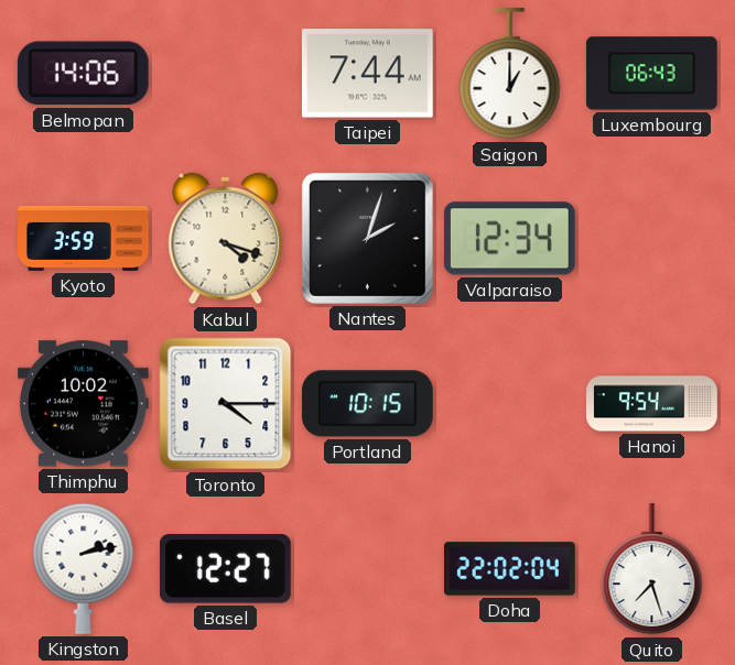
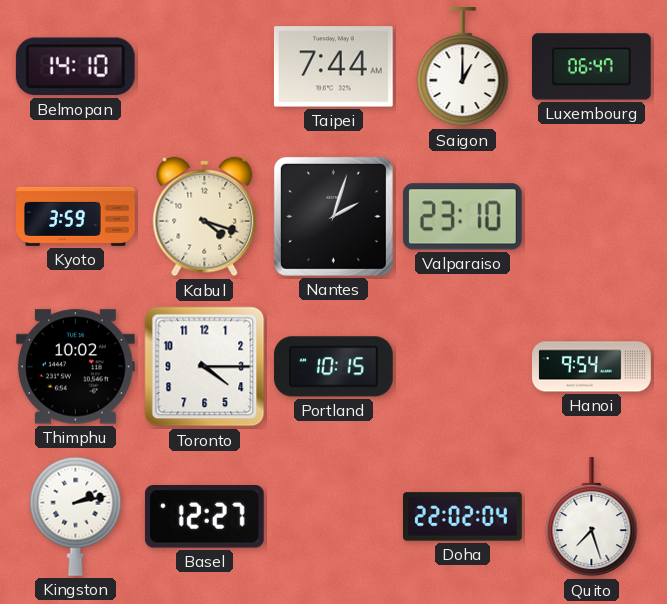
Belmopan: 14:06 -> 14:10 (75, 67)
Luxembourg: 06:43 -> 06:47 (591, 67)
Valparaiso: 12:34 -> 23:10 (462, 217)
